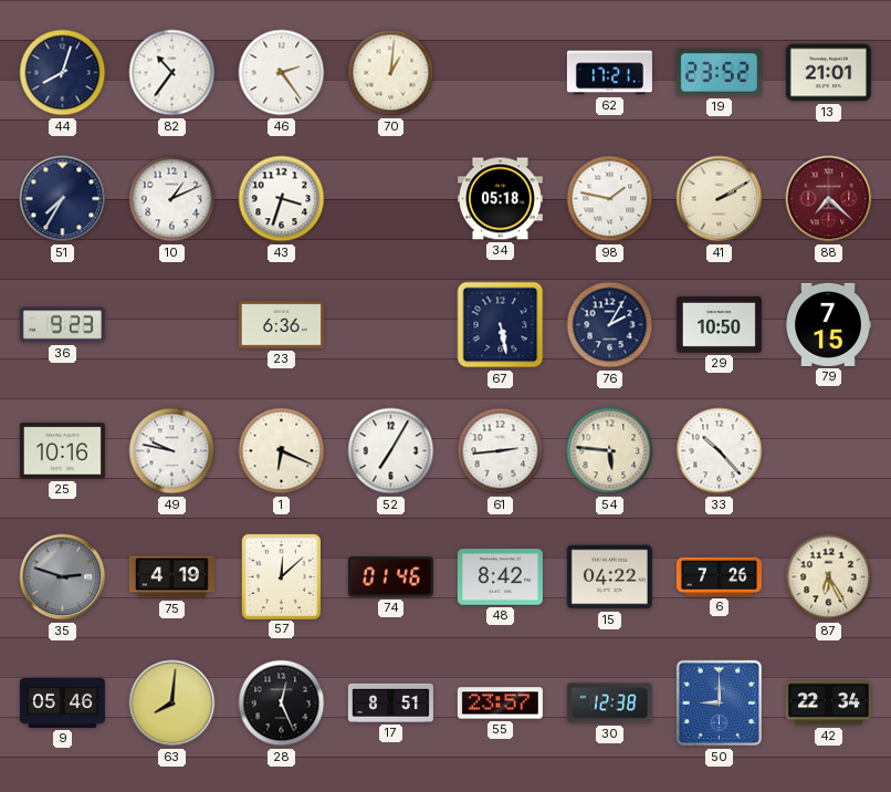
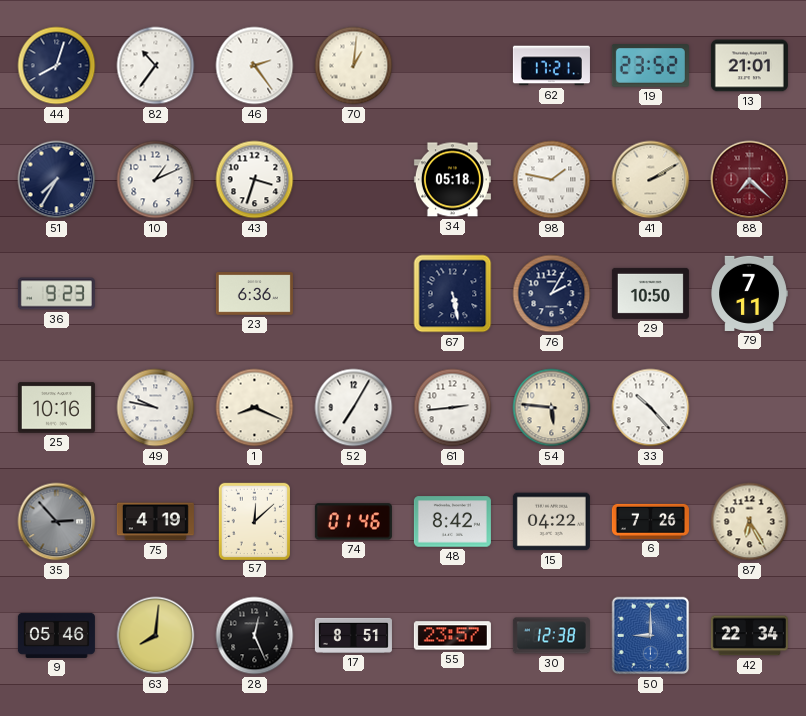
79: 7:15 -> 7:11 (749, 293)
1: 6:19 -> 8:19 (255, 408)
35: 2:48 -> 2:53 (57, 522)
